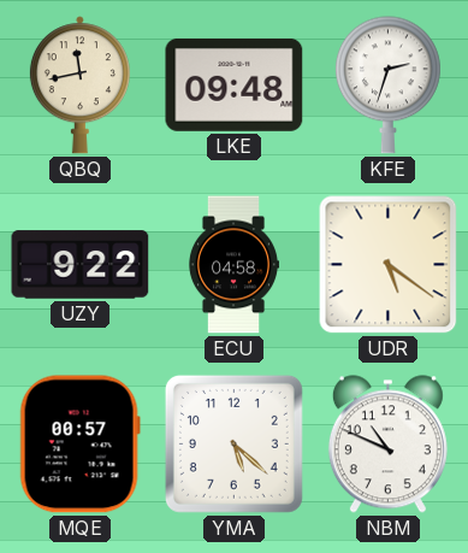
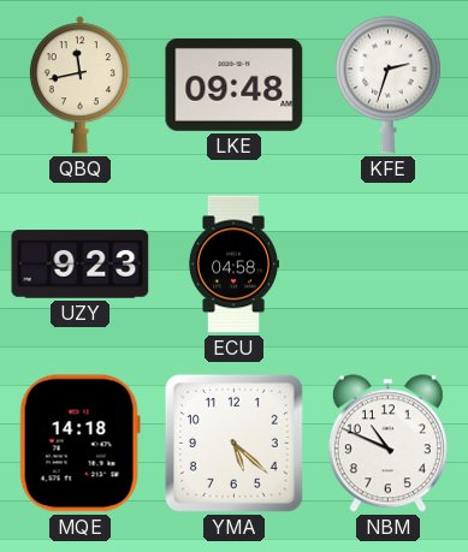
UZY: 9:22 -> 9:23 (81, 265)
UDR: 5:21 -> none (389, 265)
MQE: 00:57 -> 14:18 (79, 444)
